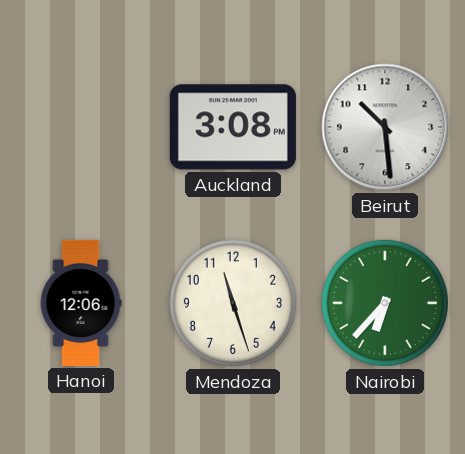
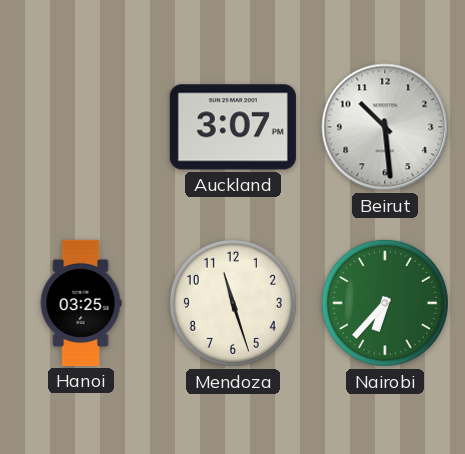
Auckland: 3:08 -> 3:07 (233, 127)
Hanoi: 12:06 -> 03:25 (81, 303)
